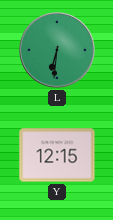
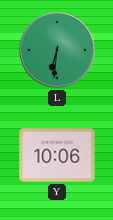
Y: 12:15 -> 10:06 (57, 155)
